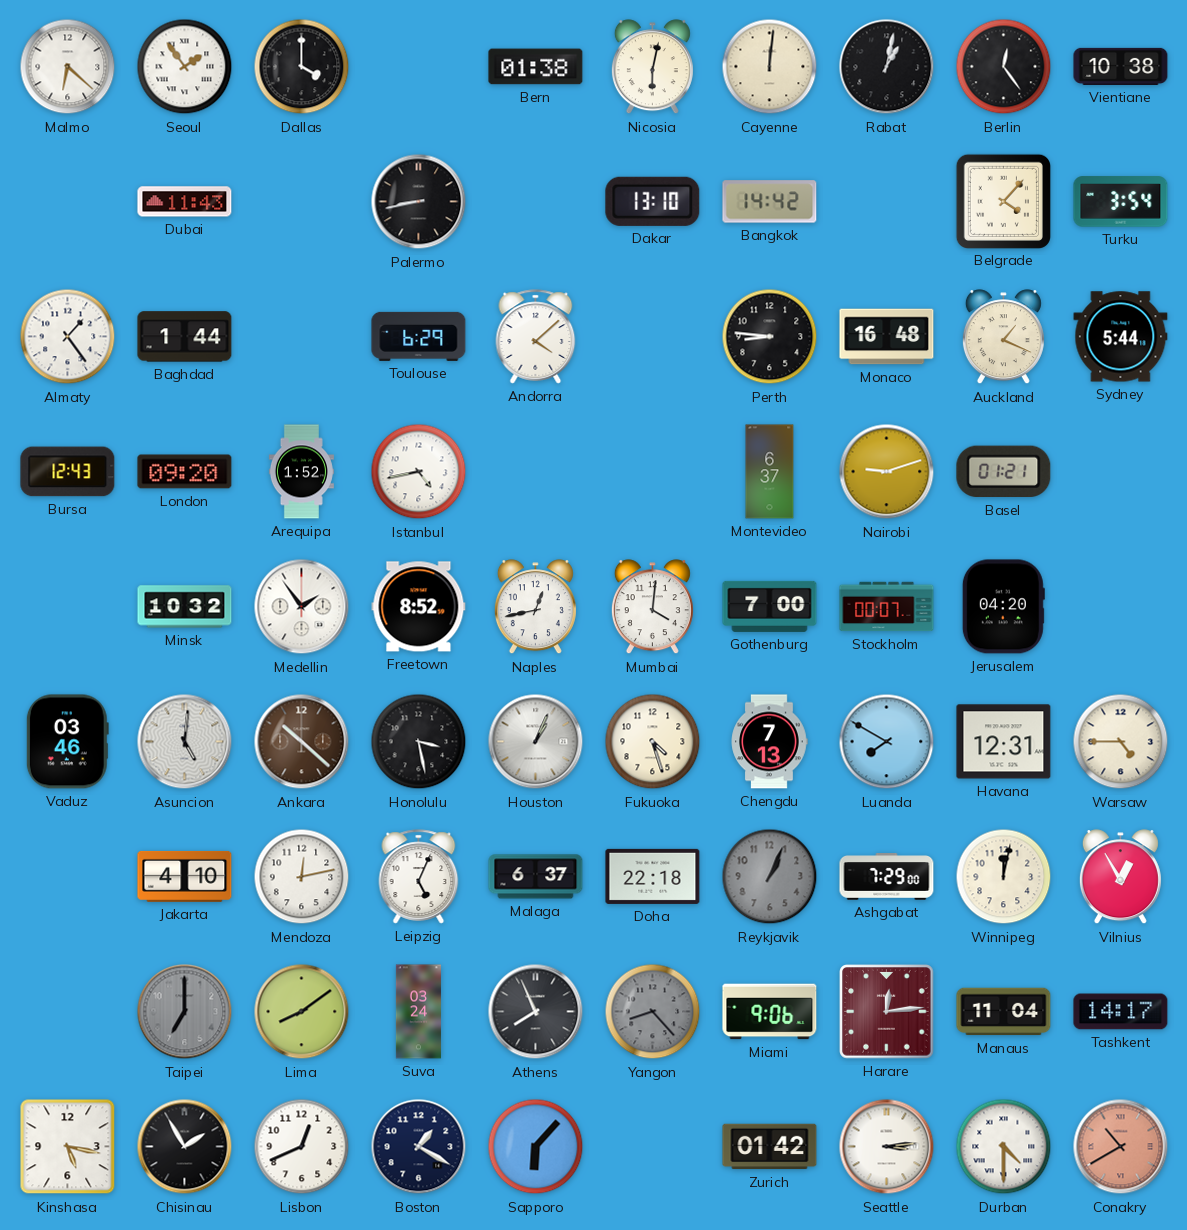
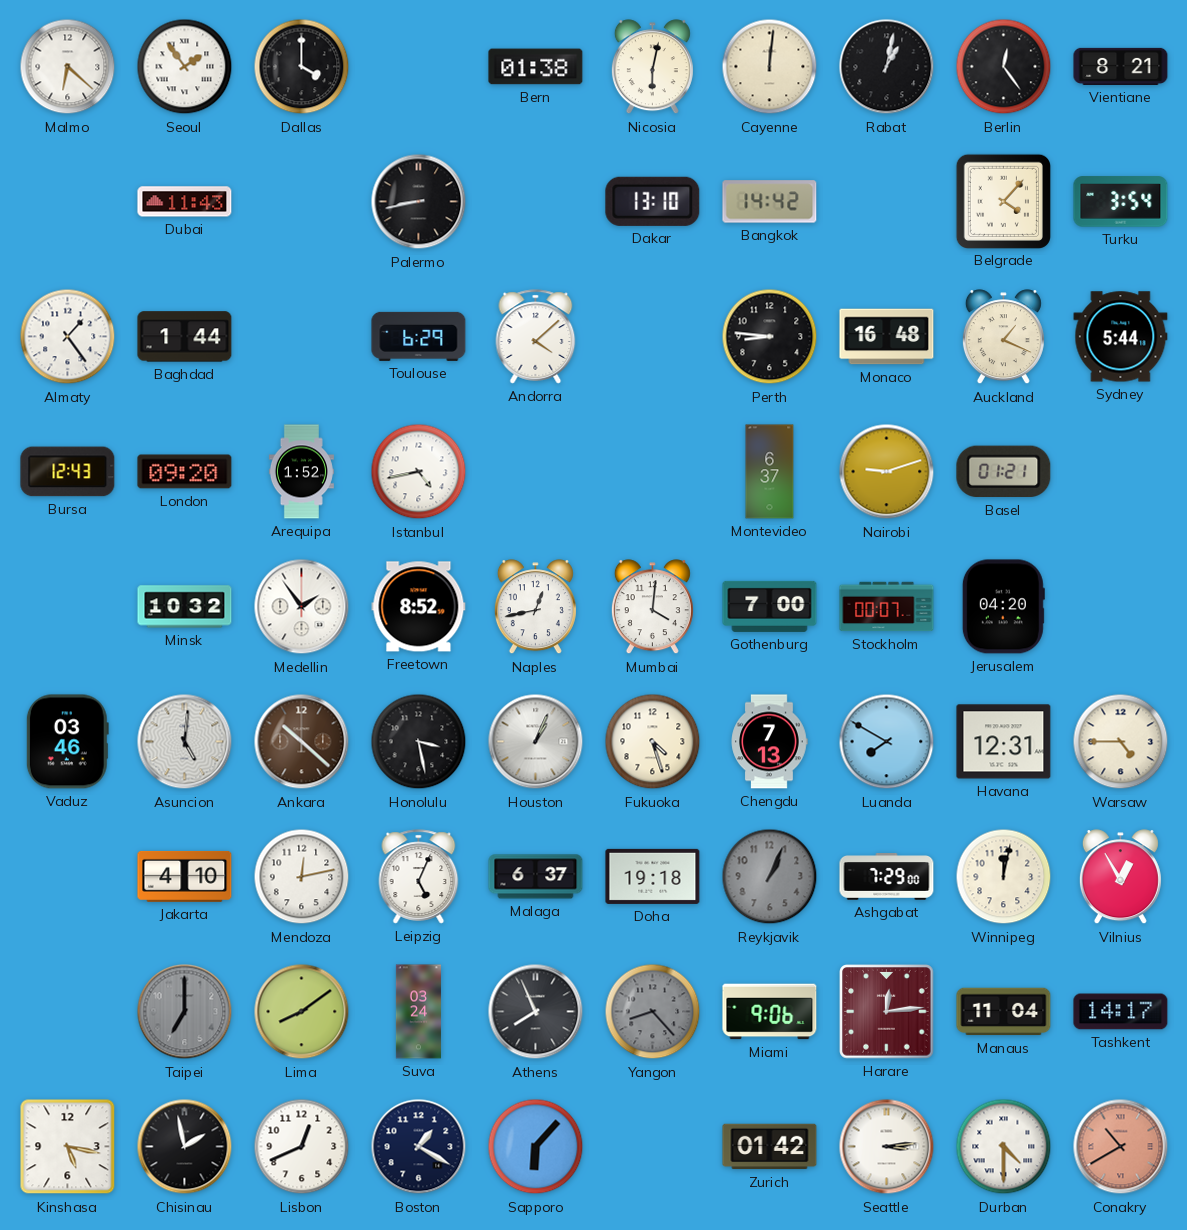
Vientiane: 10:38 -> 8:21 (1121, 66)
Doha: 22:18 -> 19:18 (653, 876)
Chisinau: 1:55 -> 1:58 (185, 1147)
